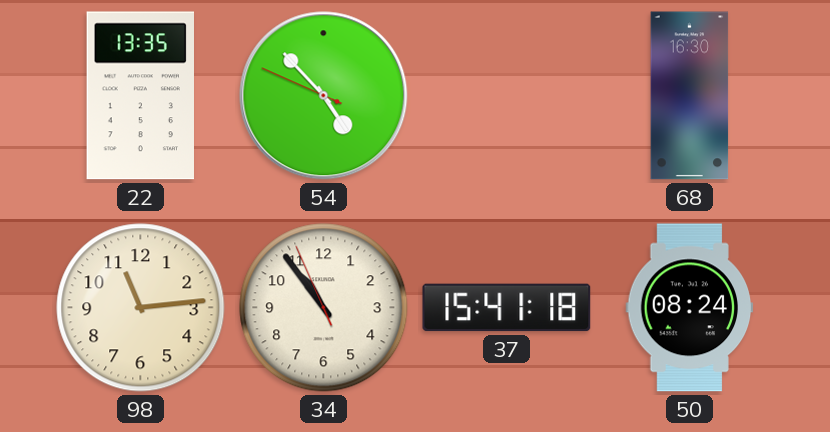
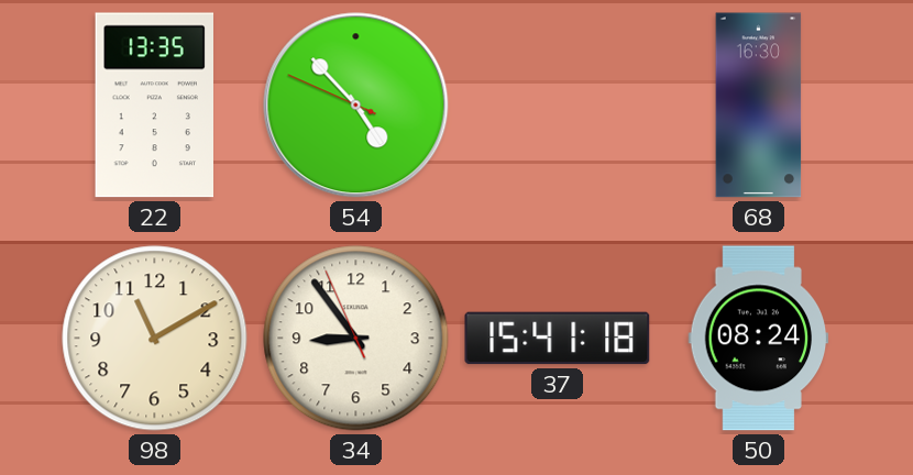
98: 11:14 -> 11:10 (155, 339)
34: 10:53 -> 8:53 (356, 339)
